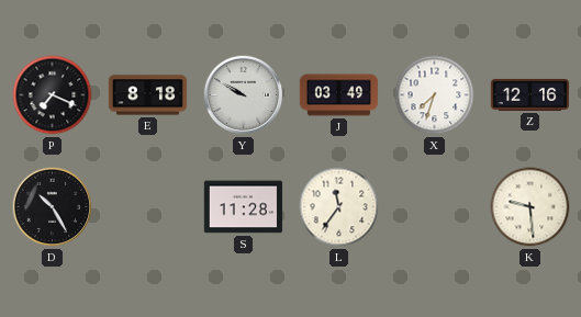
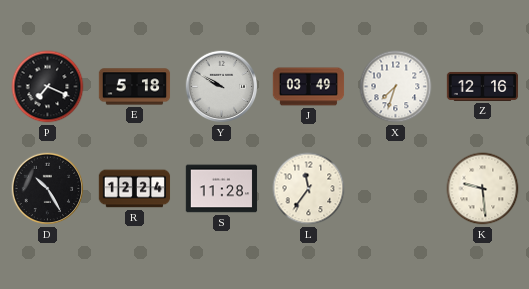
E: 8:18 -> 5:18 (135, 87)
R: none -> 12:24 (135, 189)
